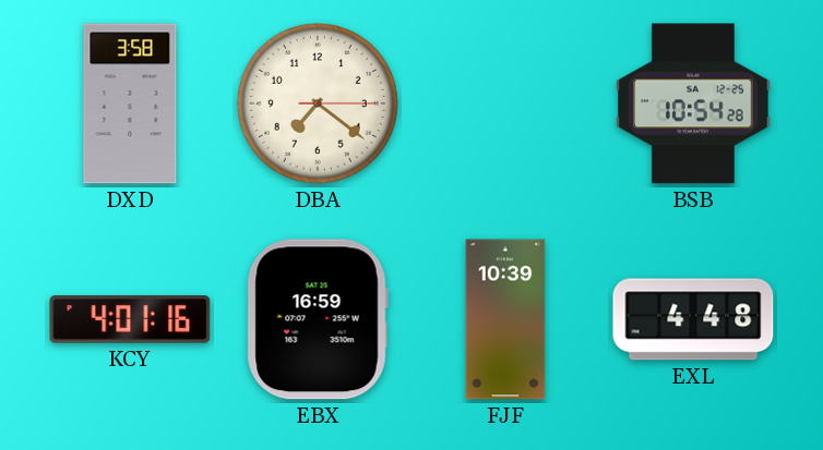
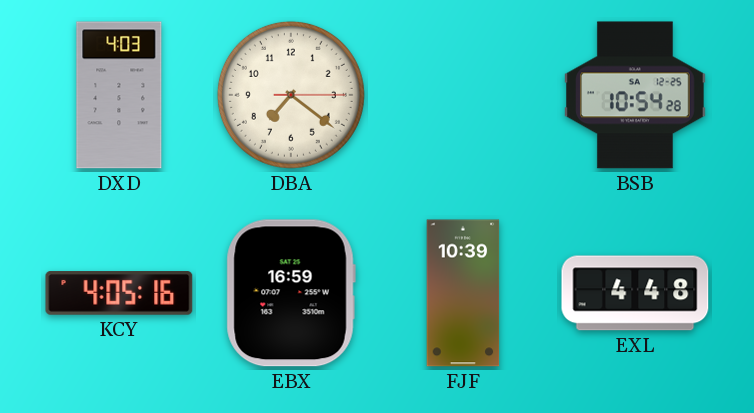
DXD: 3:58 -> 4:03 (119, 95)
KCY: 4:01 -> 4:05 (119, 293)
